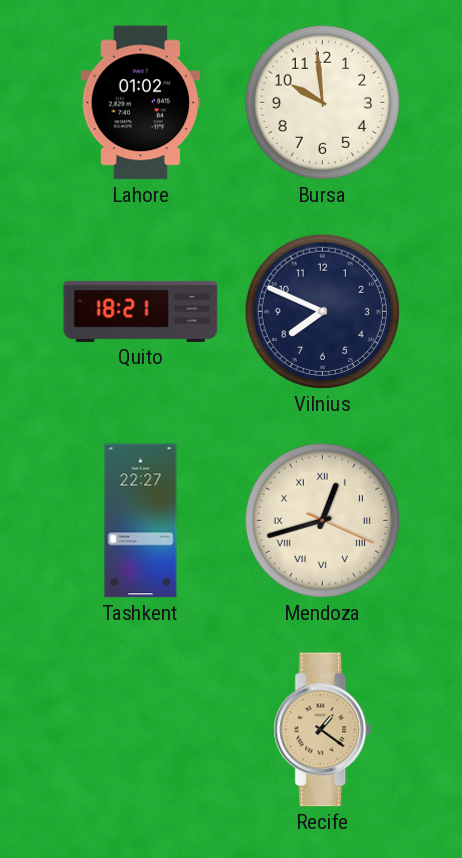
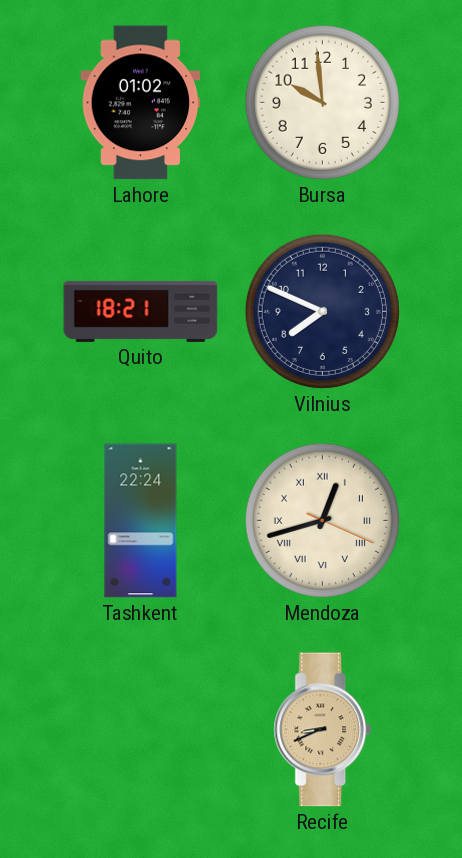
Tashkent: 22:27 -> 22:24 (141, 521)
Recife: 1:21 -> 8:41 (323, 730)
